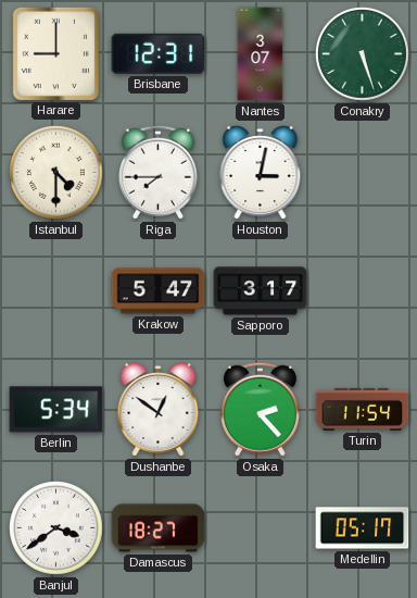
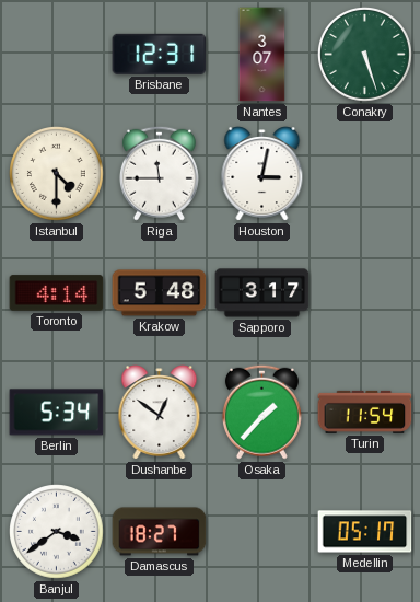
Harare: 9:00 -> none (55, 53)
Riga: 7:45 -> 11:45 (159, 173)
Toronto: none -> 4:14 (57, 293)
Krakow: 5:47 -> 5:48 (160, 293)
Osaka: 2:23 -> 1:37 (261, 412)
